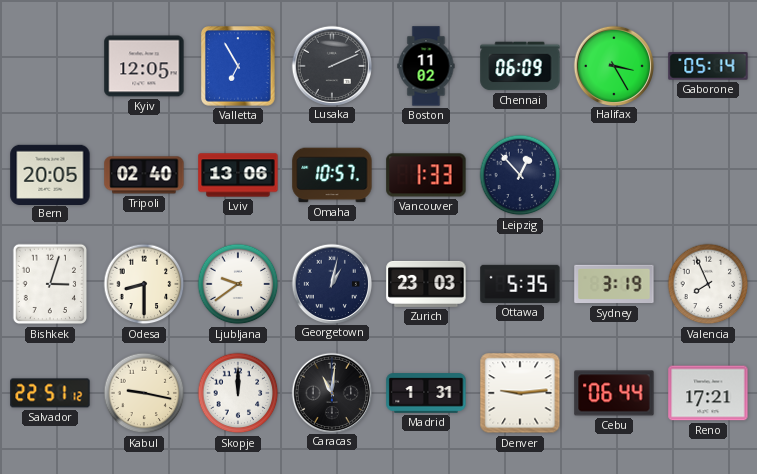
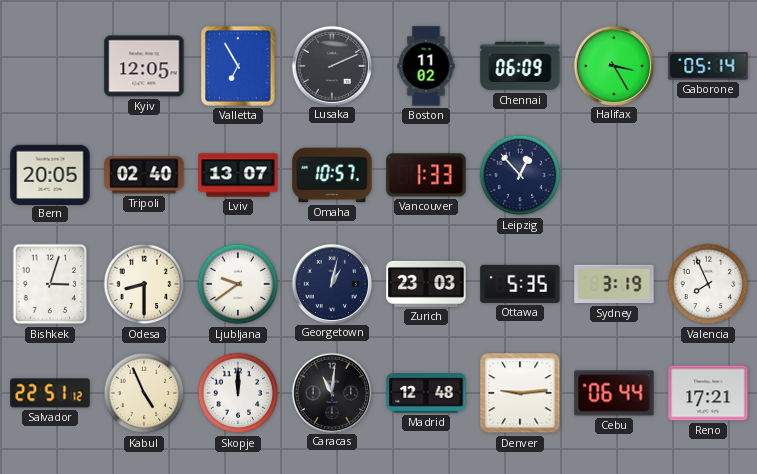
Lviv: 13:06 -> 13:07 (238, 175)
Kabul: 9:17 -> 4:56 (144, 393)
Madrid: 1:31 -> 12:48 (426, 393)
